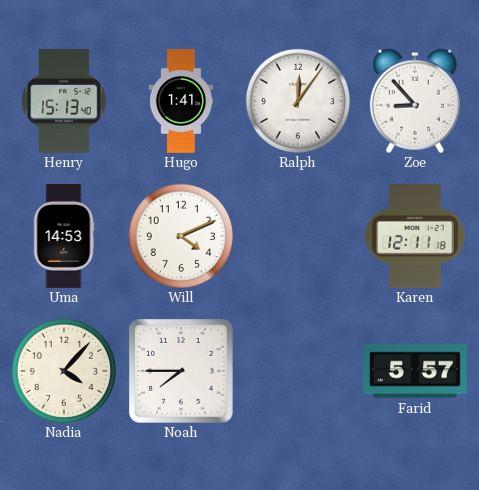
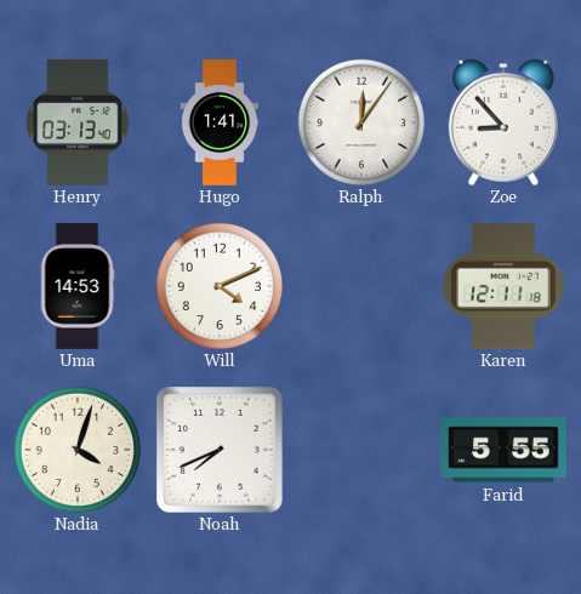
Henry: 15:13 -> 03:13 (78, 124)
Nadia: 4:07 -> 4:03 (76, 449)
Noah: 7:45 -> 7:41 (220, 450)
Farid: 5:57 -> 5:55 (503, 450)
